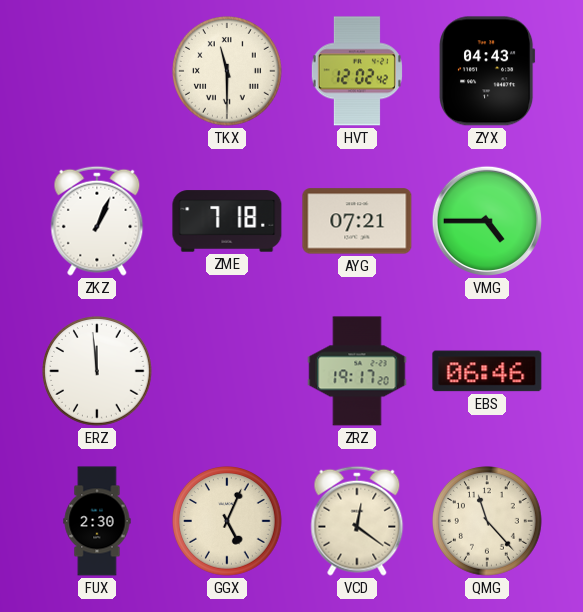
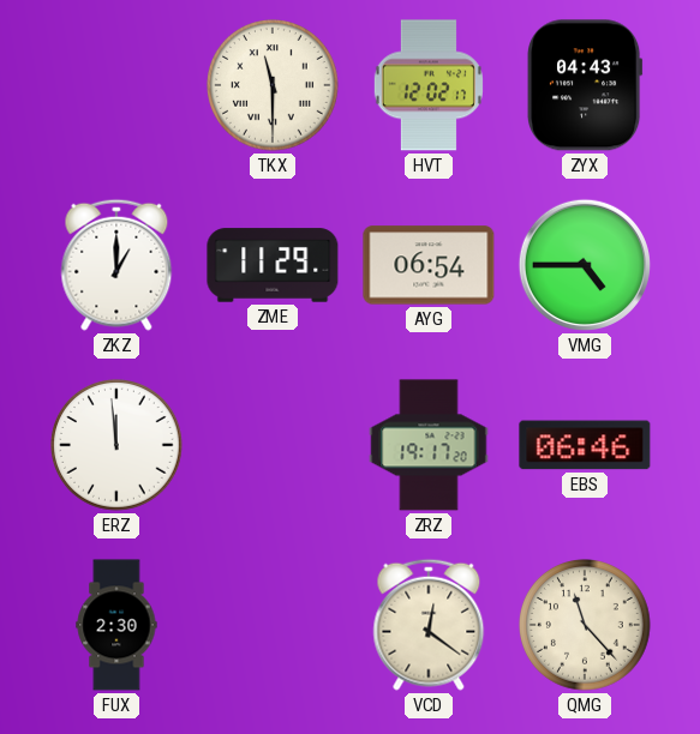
HVT: 12:02:42 -> 12:02:17 (429, 85)
ZKZ: 1:04 -> 1:00 (116, 265)
ZME: 7:18 -> 11:29 (273, 265)
AYG: 07:21 -> 06:54 (429, 265)
GGX: 5:04 -> none (228, 522)
